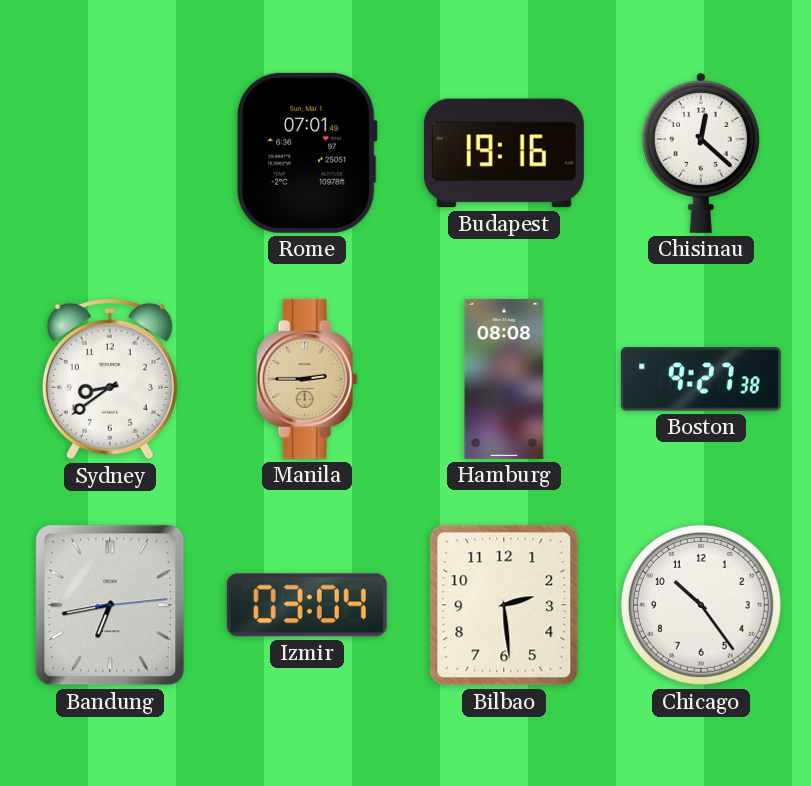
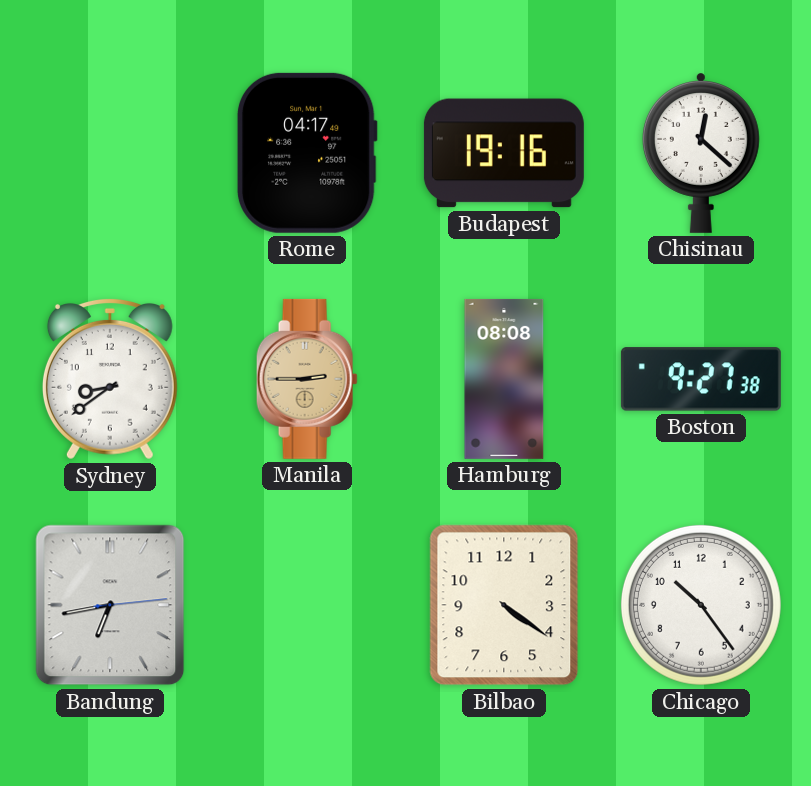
Rome: 07:01 -> 04:17 (307, 153)
Izmir: 03:04 -> none (307, 605)
Bilbao: 2:29 -> 4:21 (504, 605)
